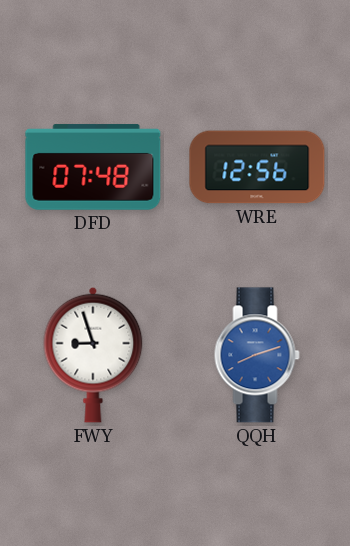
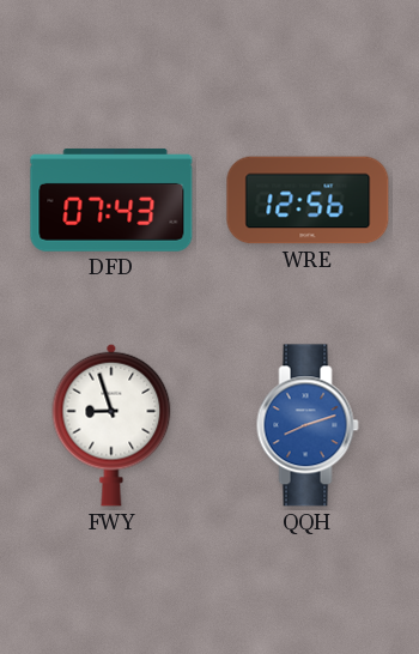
DFD: 07:48 -> 07:43 (111, 200)
